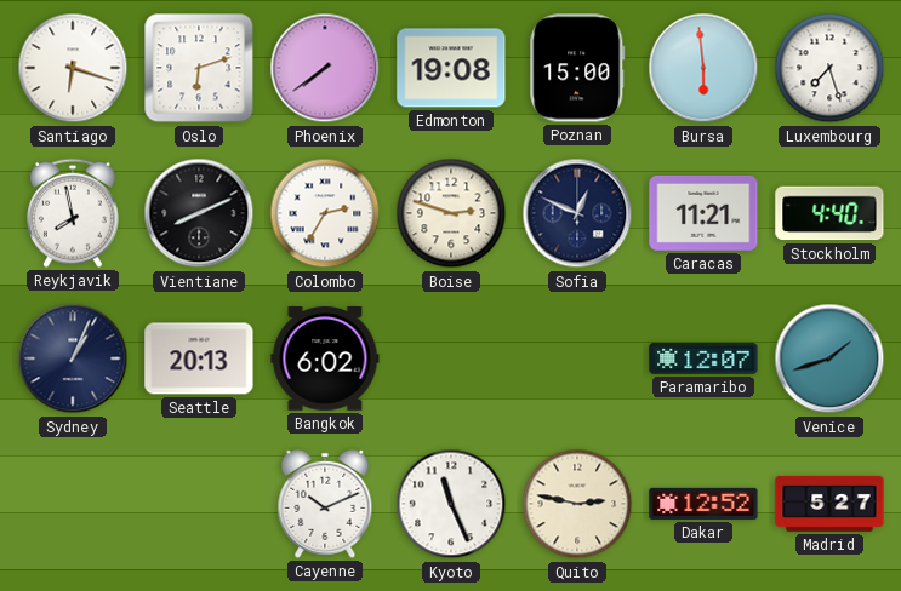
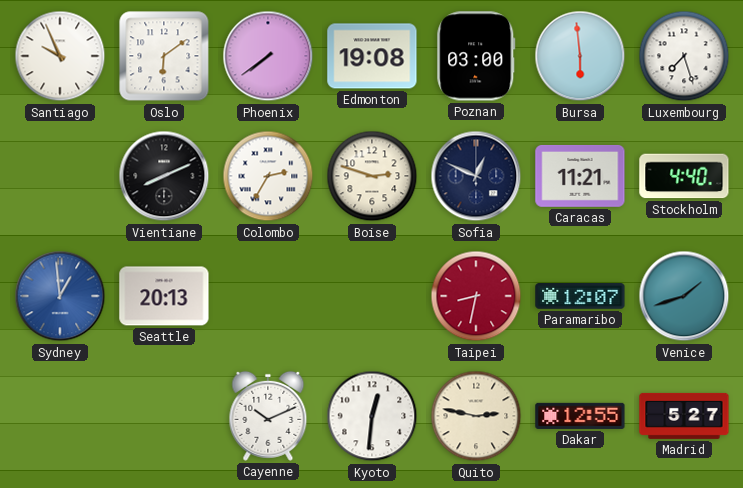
Santiago: 6:18 -> 9:56 (60, 56)
Oslo: 6:12 -> 6:09 (164, 56)
Poznan: 15:00 -> 03:00 (476, 56)
Reykjavik: 7:58 -> none (74, 213)
Sydney: 1:04 -> 12:59 (60, 296)
Sydney dial: navy -> blue (60, 296)
Bangkok: 6:02 -> none (325, 360)
Taipei: none -> 8:32 (476, 296)
Kyoto: 11:26 -> 12:31 (372, 416)
Dakar: 12:52 -> 12:55 (580, 416)
